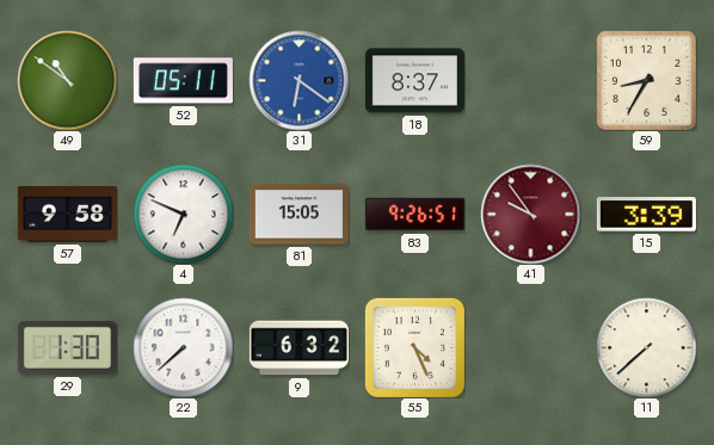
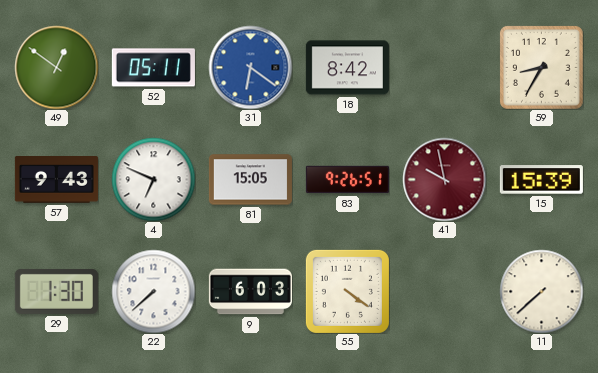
49: 10:51 -> 12:51 (56, 67)
18: 8:37 -> 8:42 (347, 68)
57: 9:58 -> 9:43 (56, 180)
41: 9:54 -> 9:58 (444, 179)
15: 3:39 -> 15:39 (541, 180)
9: 6:32 -> 6:03 (250, 292)
55: 4:26 -> 4:21 (347, 291)
